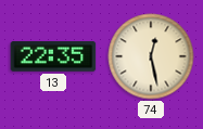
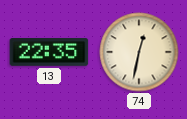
74: 12:28 -> 12:32 (139, 52)
